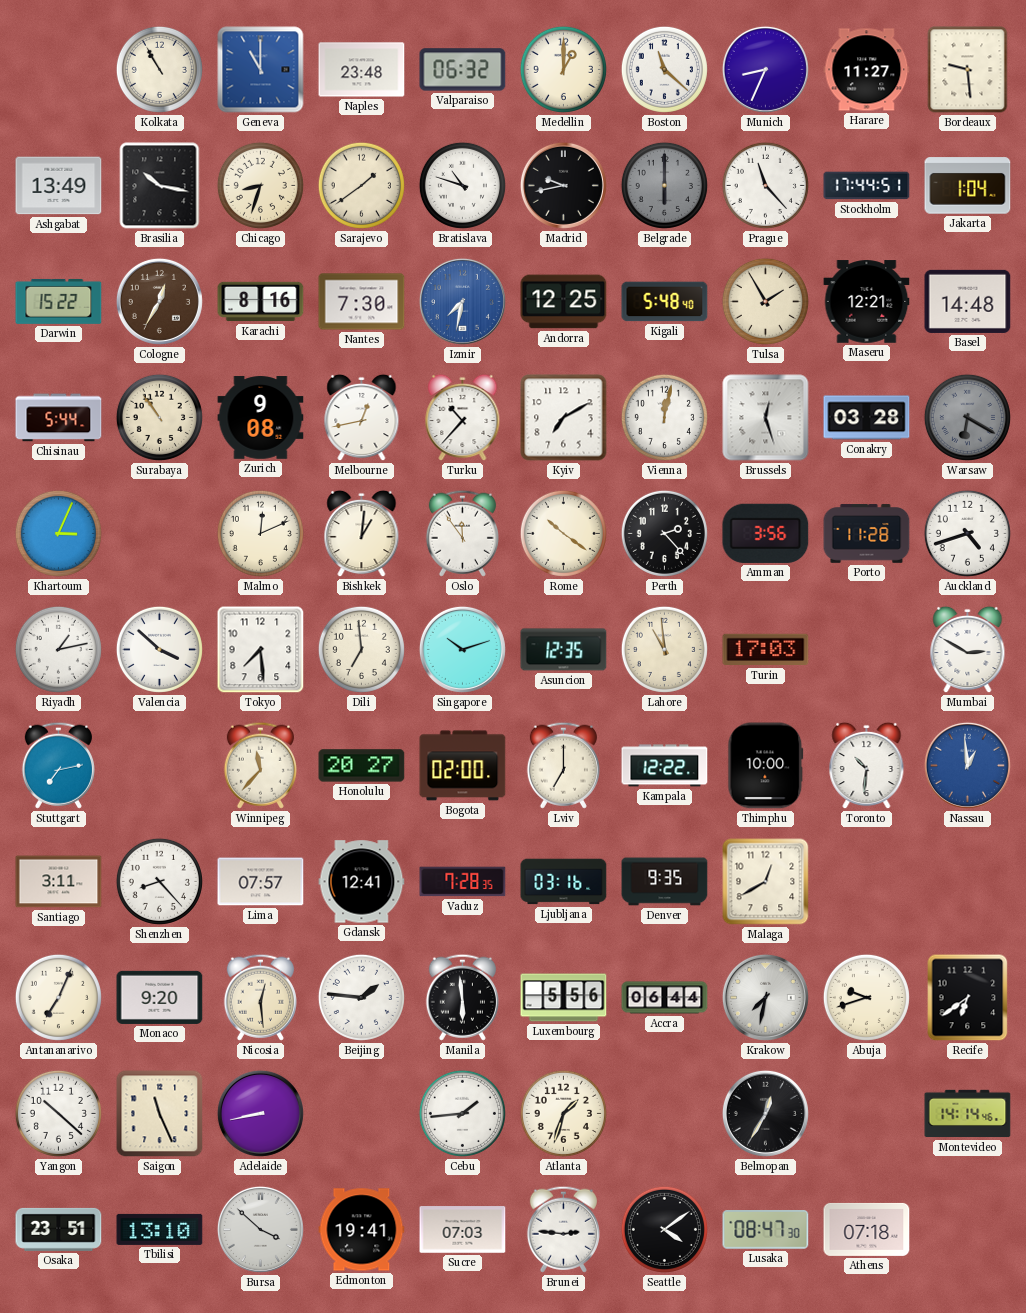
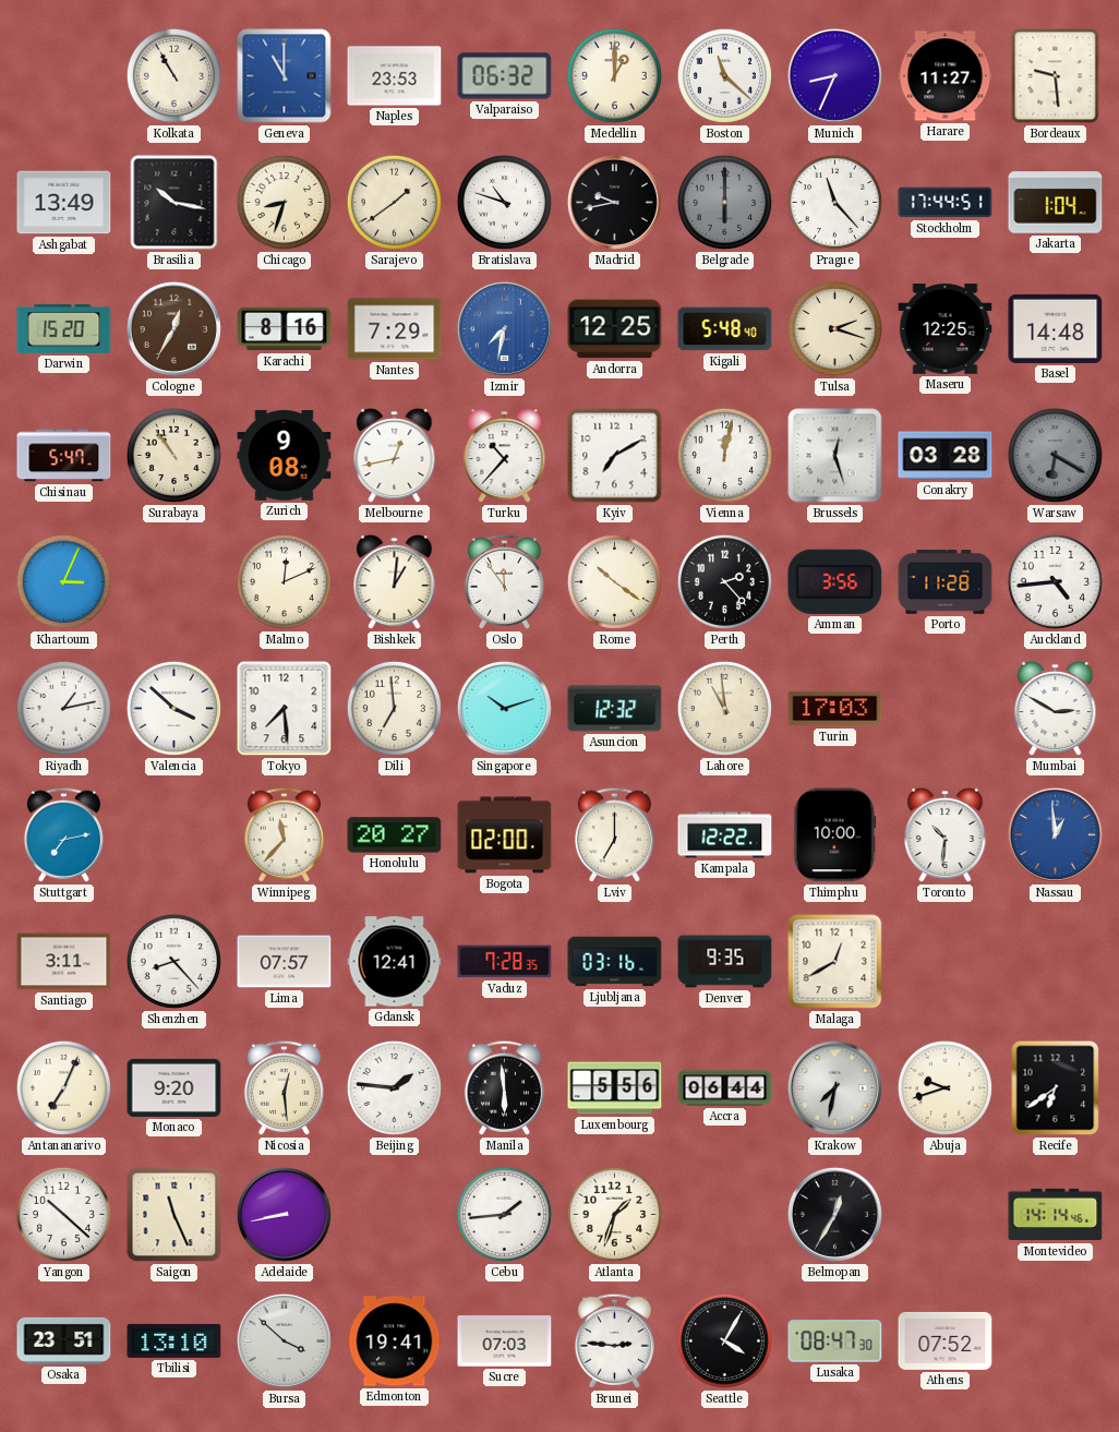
Naples: 23:48 -> 23:53 (395, 76)
Darwin: 15:22 -> 15:20 (64, 328)
Nantes: 7:30 -> 7:29 (395, 329)
Tulsa: 1:55 -> 2:18 (834, 328)
Maseru: 12:21 -> 12:25 (946, 329)
Chisinau: 5:44 -> 5:47 (64, 456)
Auckland: 4:42 -> 4:44 (1055, 581)
Asuncion: 12:35 -> 12:32 (615, 709)
Seattle: 4:09 -> 4:05 (724, 1340)
Athens: 07:18 -> 07:52 (946, 1340)
